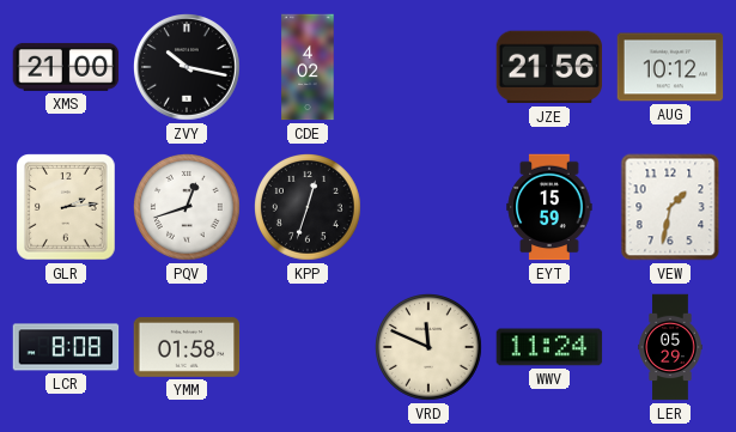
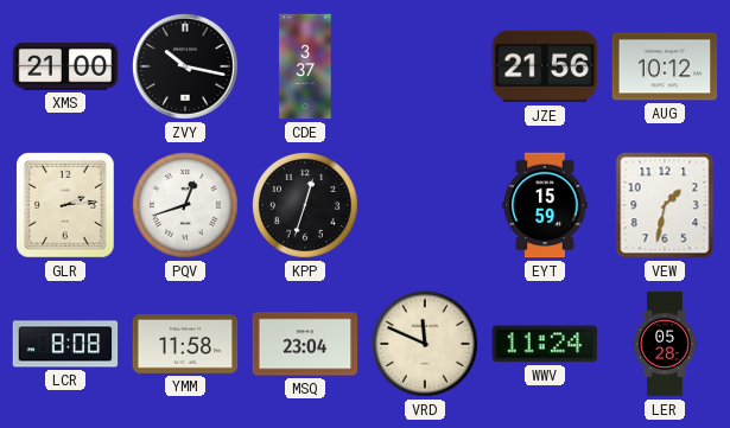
CDE: 4:02 -> 3:37 (305, 66)
YMM: 01:58 -> 11:58 (185, 344)
MSQ: none -> 23:04 (305, 344)
LER: 05:29 -> 05:28 (665, 344)
